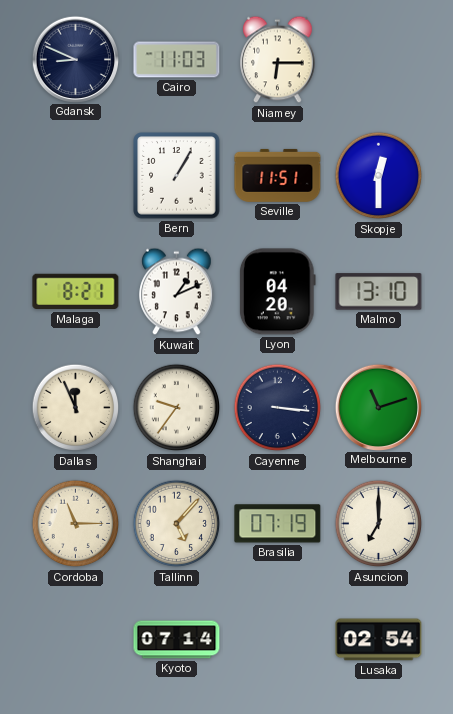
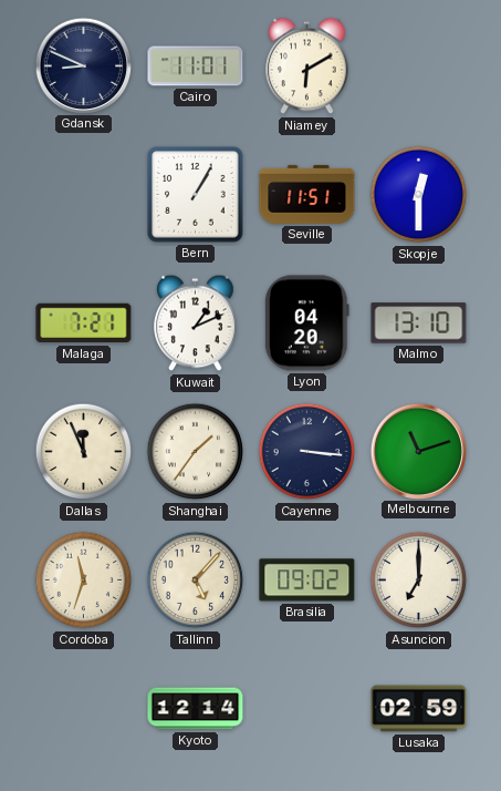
Cairo: 11:03 -> 11:01 (196, 66)
Niamey: 6:15 -> 6:10 (307, 66)
Malaga: 8:21 -> 7:21 (84, 323)
Shanghai: 9:36 -> 1:36 (196, 452)
Cordoba: 11:15 -> 11:33 (84, 581)
Brasilia: 07:19 -> 09:02 (307, 581)
Kyoto: 07:14 -> 12:14 (196, 709)
Lusaka: 02:54 -> 02:59 (419, 709)
